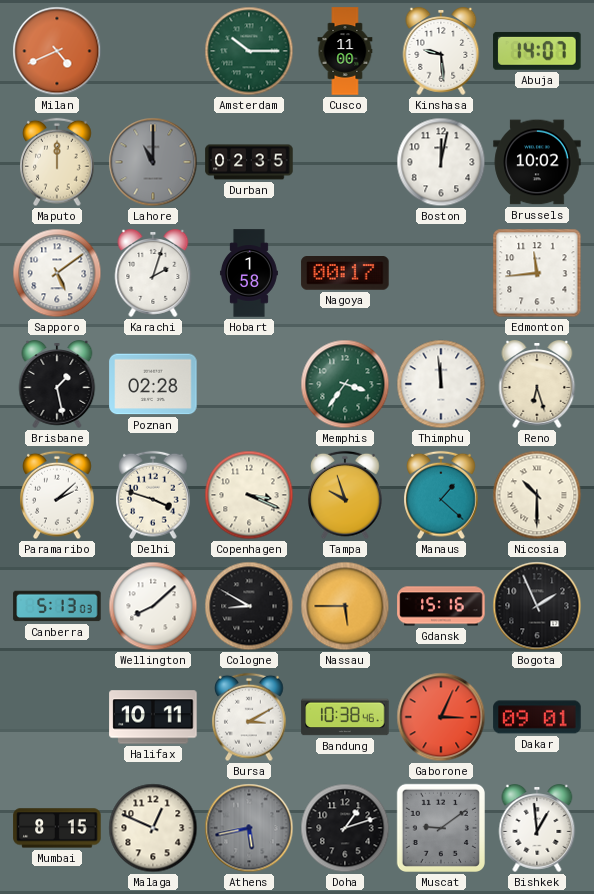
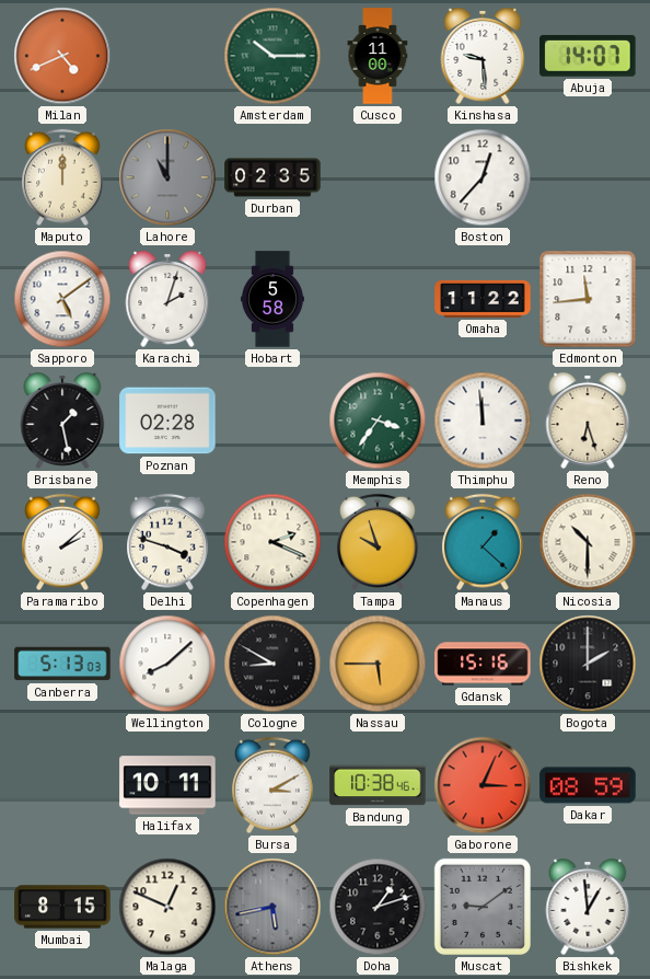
Boston: 12:02 -> 12:37 (483, 177)
Brussels: 10:02 -> none (537, 162)
Hobart: 1:58 -> 5:58 (272, 299)
Nagoya: 00:17 -> none (345, 274)
Omaha: none -> 11:22 (483, 299)
Copenhagen: 3:19 -> 2:19 (272, 542)
Bogota: 1:56 -> 2:00 (588, 664)
Dakar: 09:01 -> 08:59 (588, 785)
